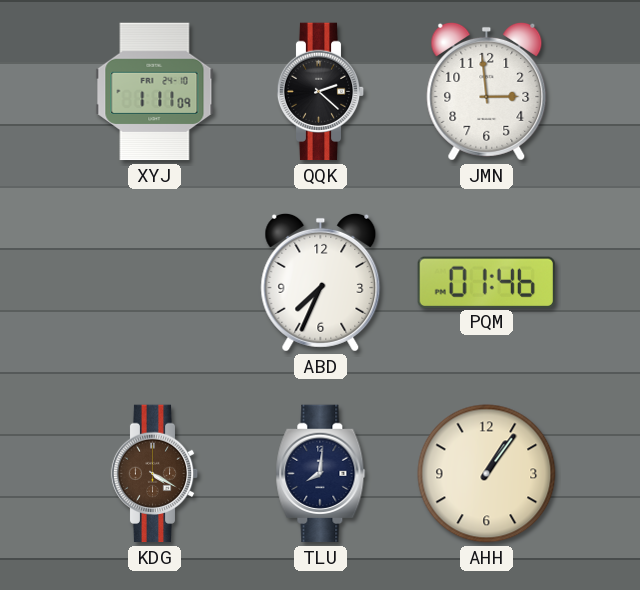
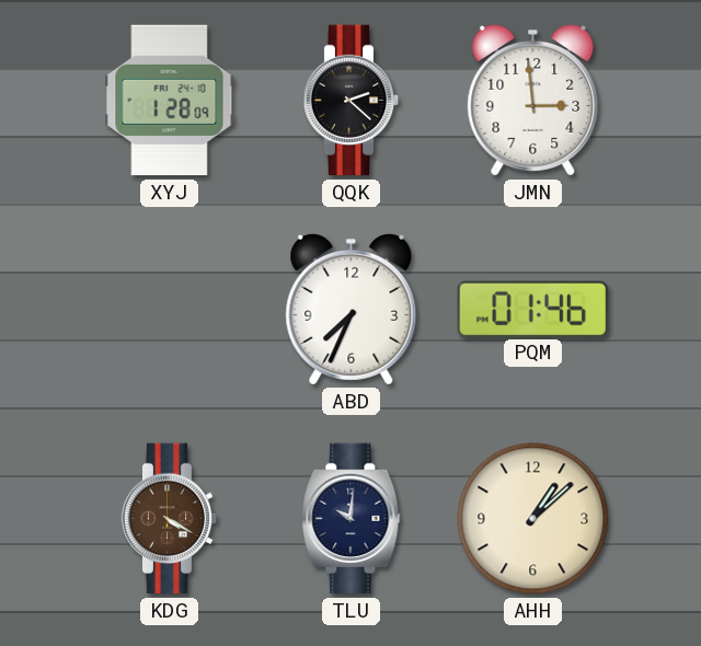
XYJ: 1:11 -> 1:28 (170, 101)
TLU: 8:01 -> 10:01 (352, 519)
AHH: 1:06 -> 1:08 (533, 519)
